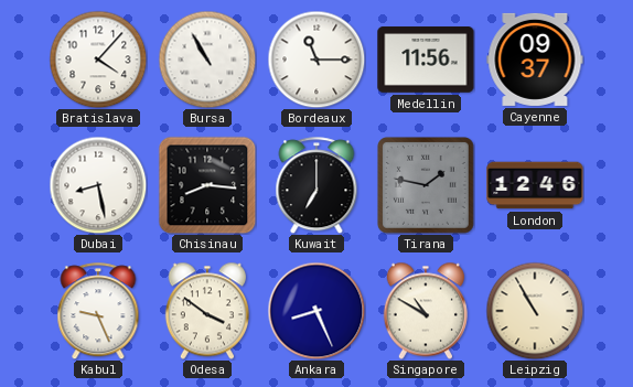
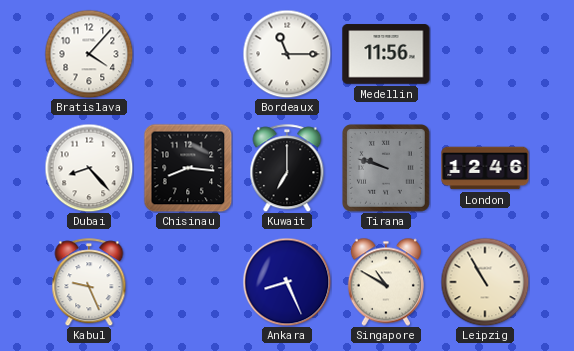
Bursa: 10:55 -> none (207, 60)
Cayenne: 09:37 -> none (535, 60)
Dubai: 8:28 -> 8:23 (89, 168)
Tirana: 1:47 -> 9:48 (387, 169)
Odesa: 3:51 -> none (207, 311)
